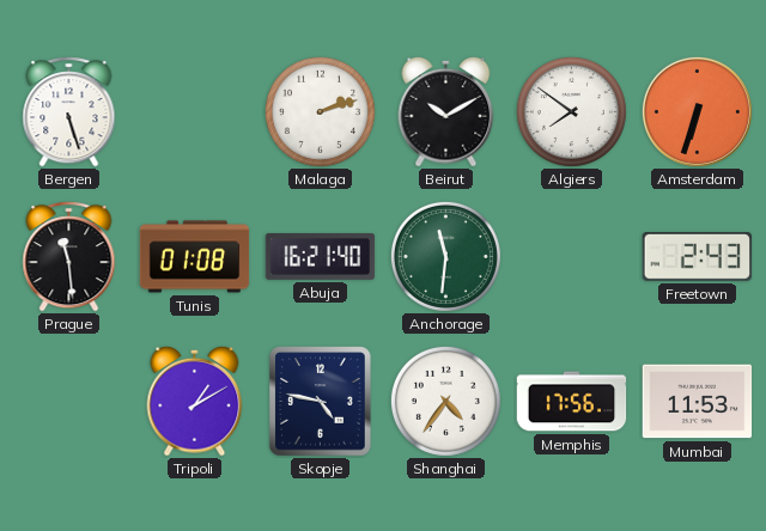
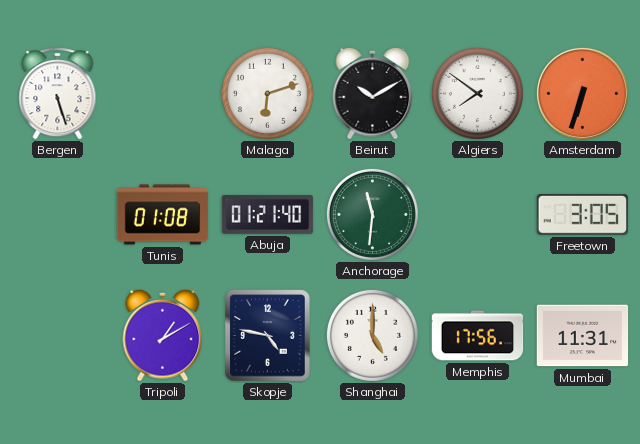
Malaga: 2:12 -> 6:12 (267, 93)
Prague: 11:29 -> none (69, 257)
Abuja: 16:21 -> 01:21 (268, 214)
Freetown: 2:43 -> 3:05 (583, 215)
Shanghai: 4:36 -> 5:00 (372, 335)
Mumbai: 11:53 -> 11:31 (583, 336)
